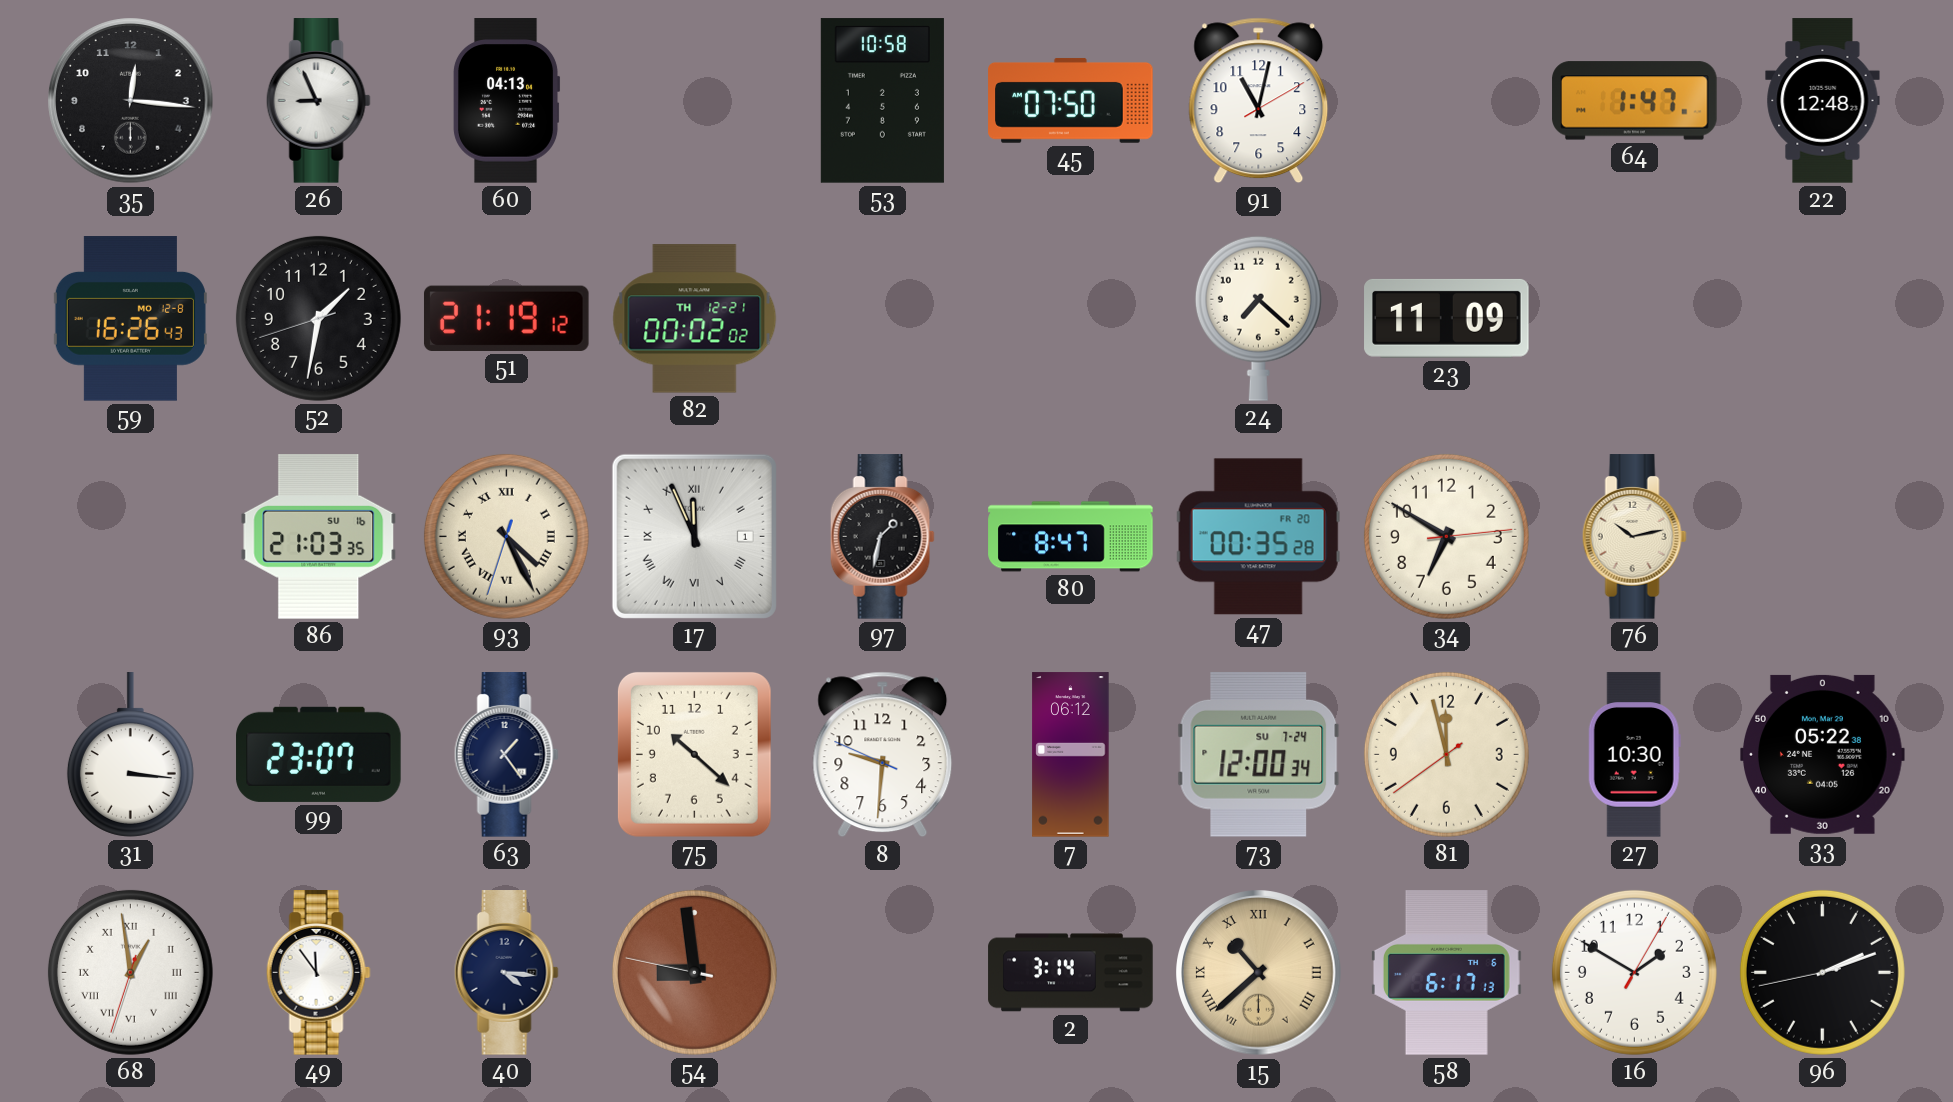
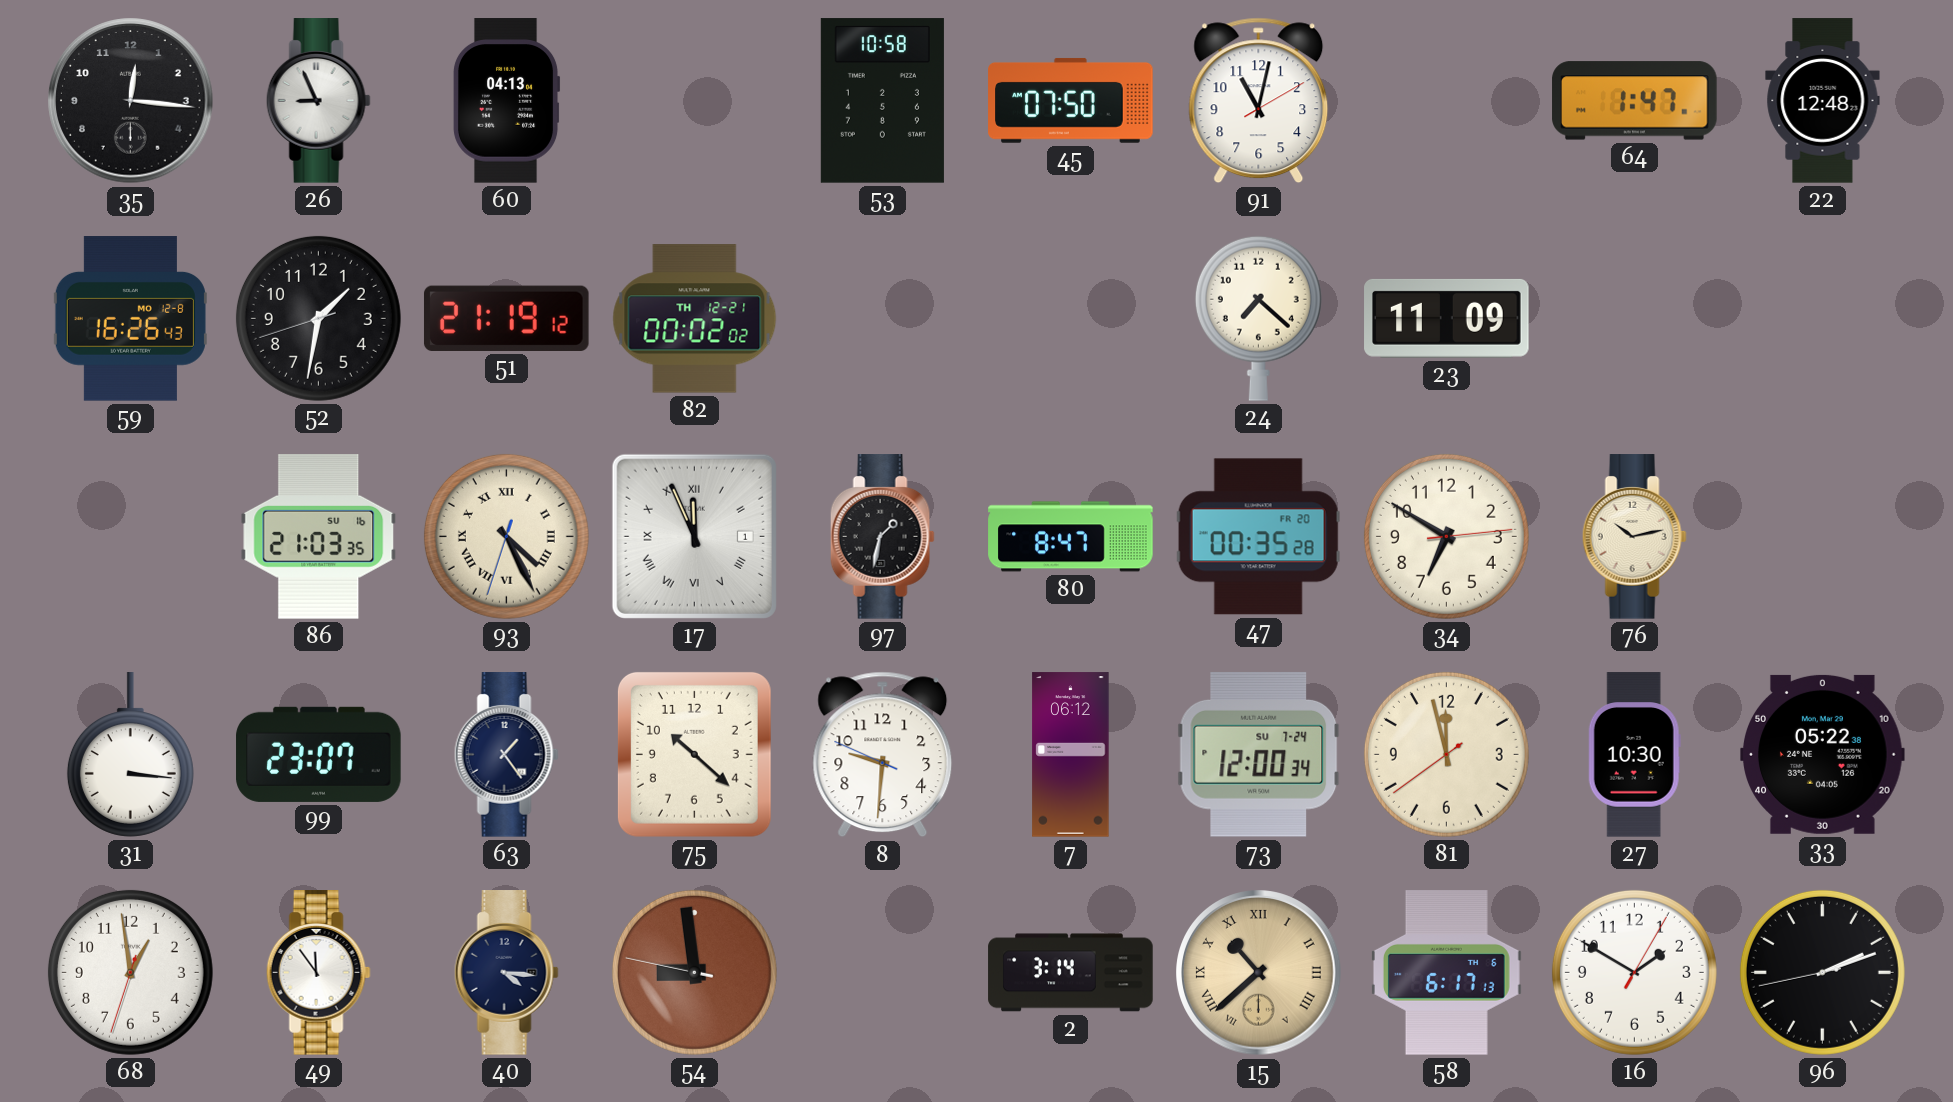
68 numerals: Roman -> Arabic (130, 972)
